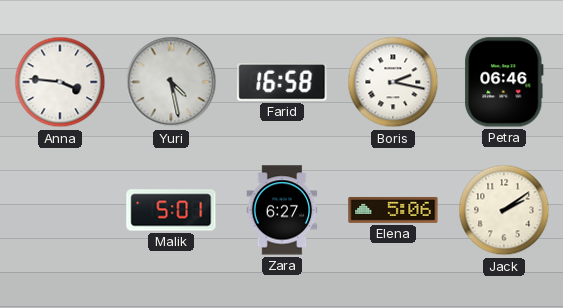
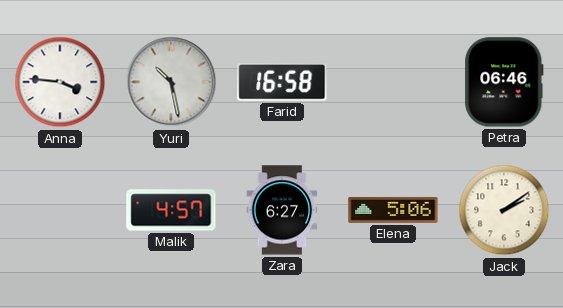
Yuri: 4:28 -> 10:28 (171, 82)
Boris: 2:17 -> none (393, 82)
Malik: 5:01 -> 4:57 (171, 210)
